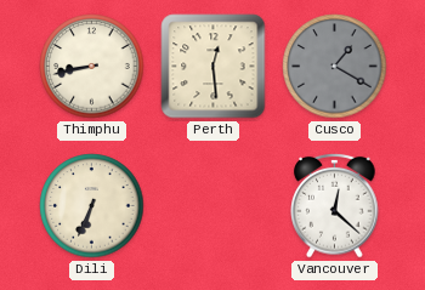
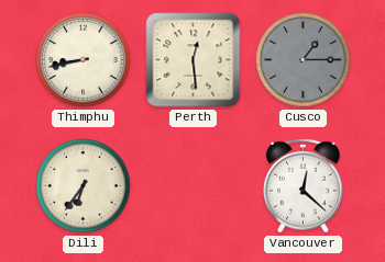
Cusco: 1:20 -> 1:15 (304, 60)
Dili: 6:34 -> 6:36 (84, 186)
